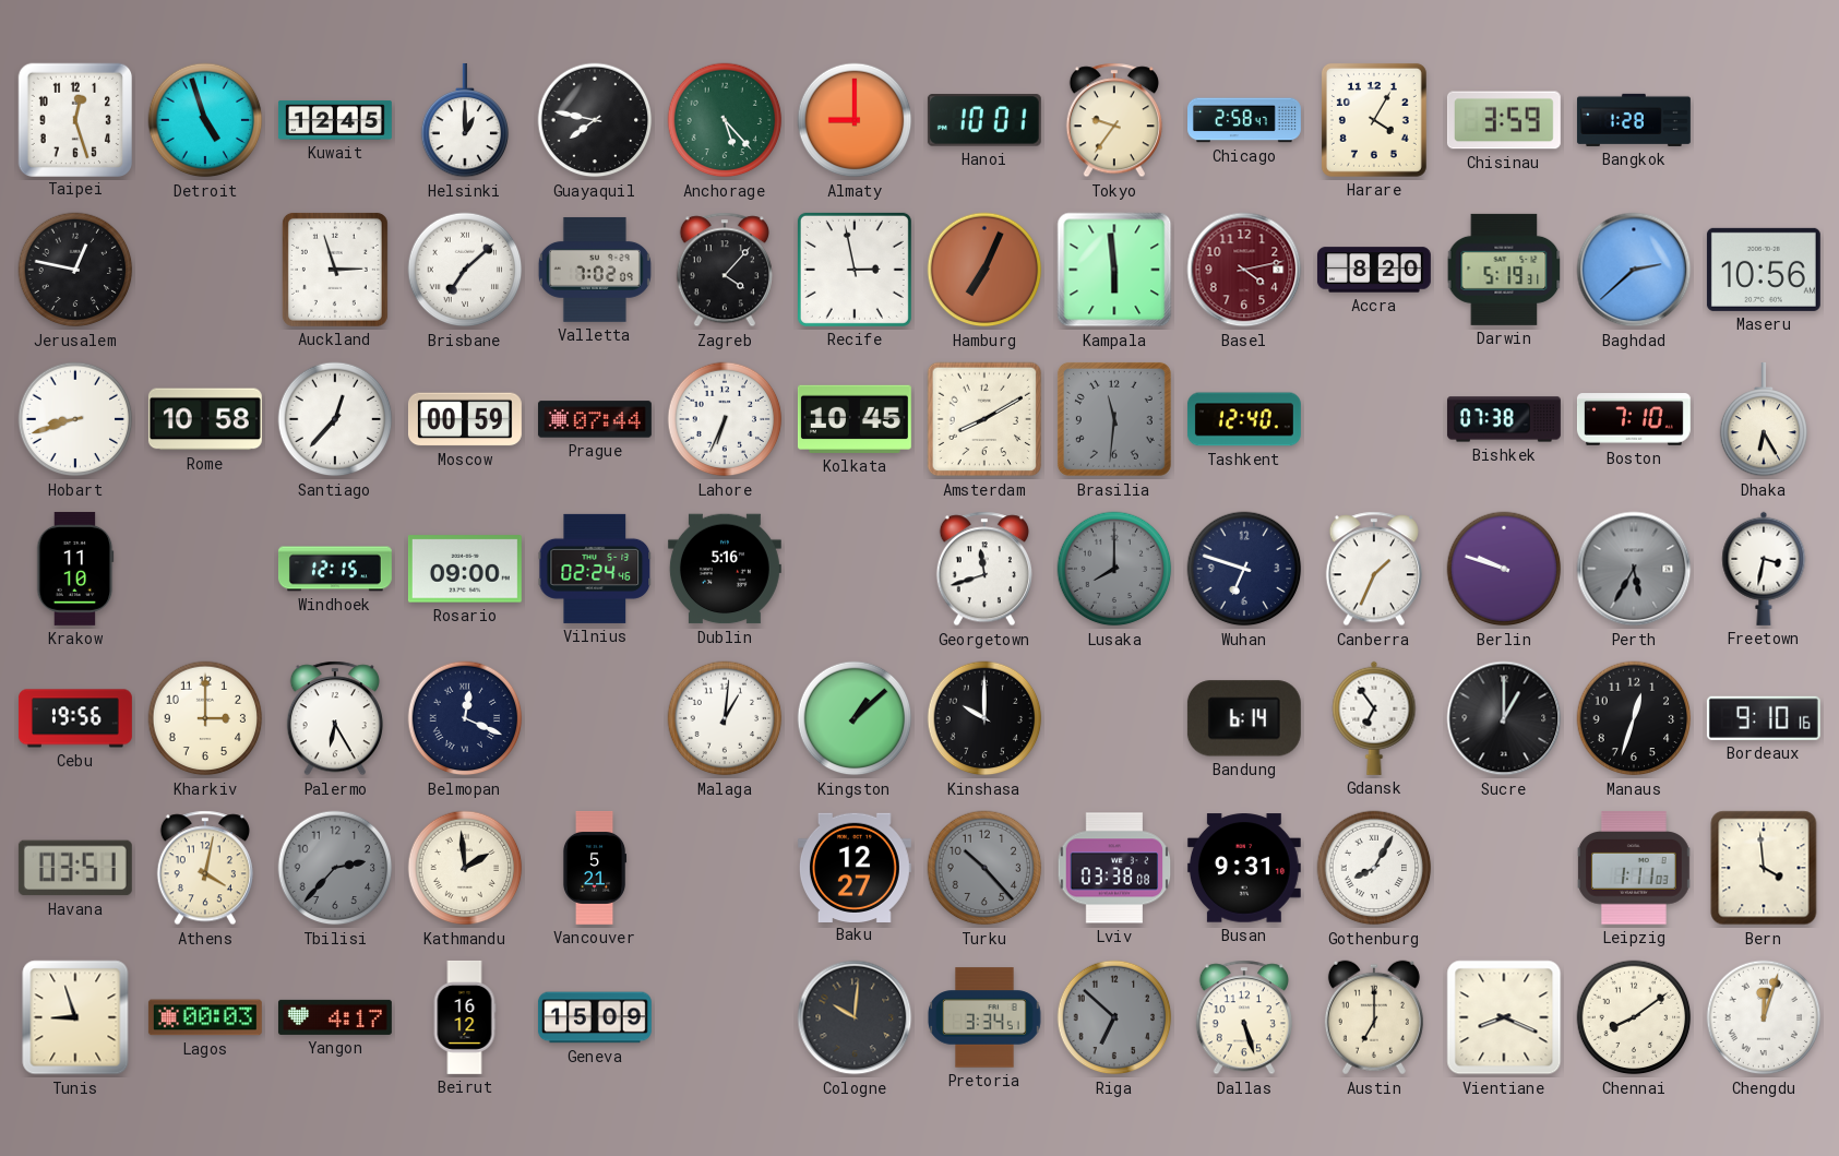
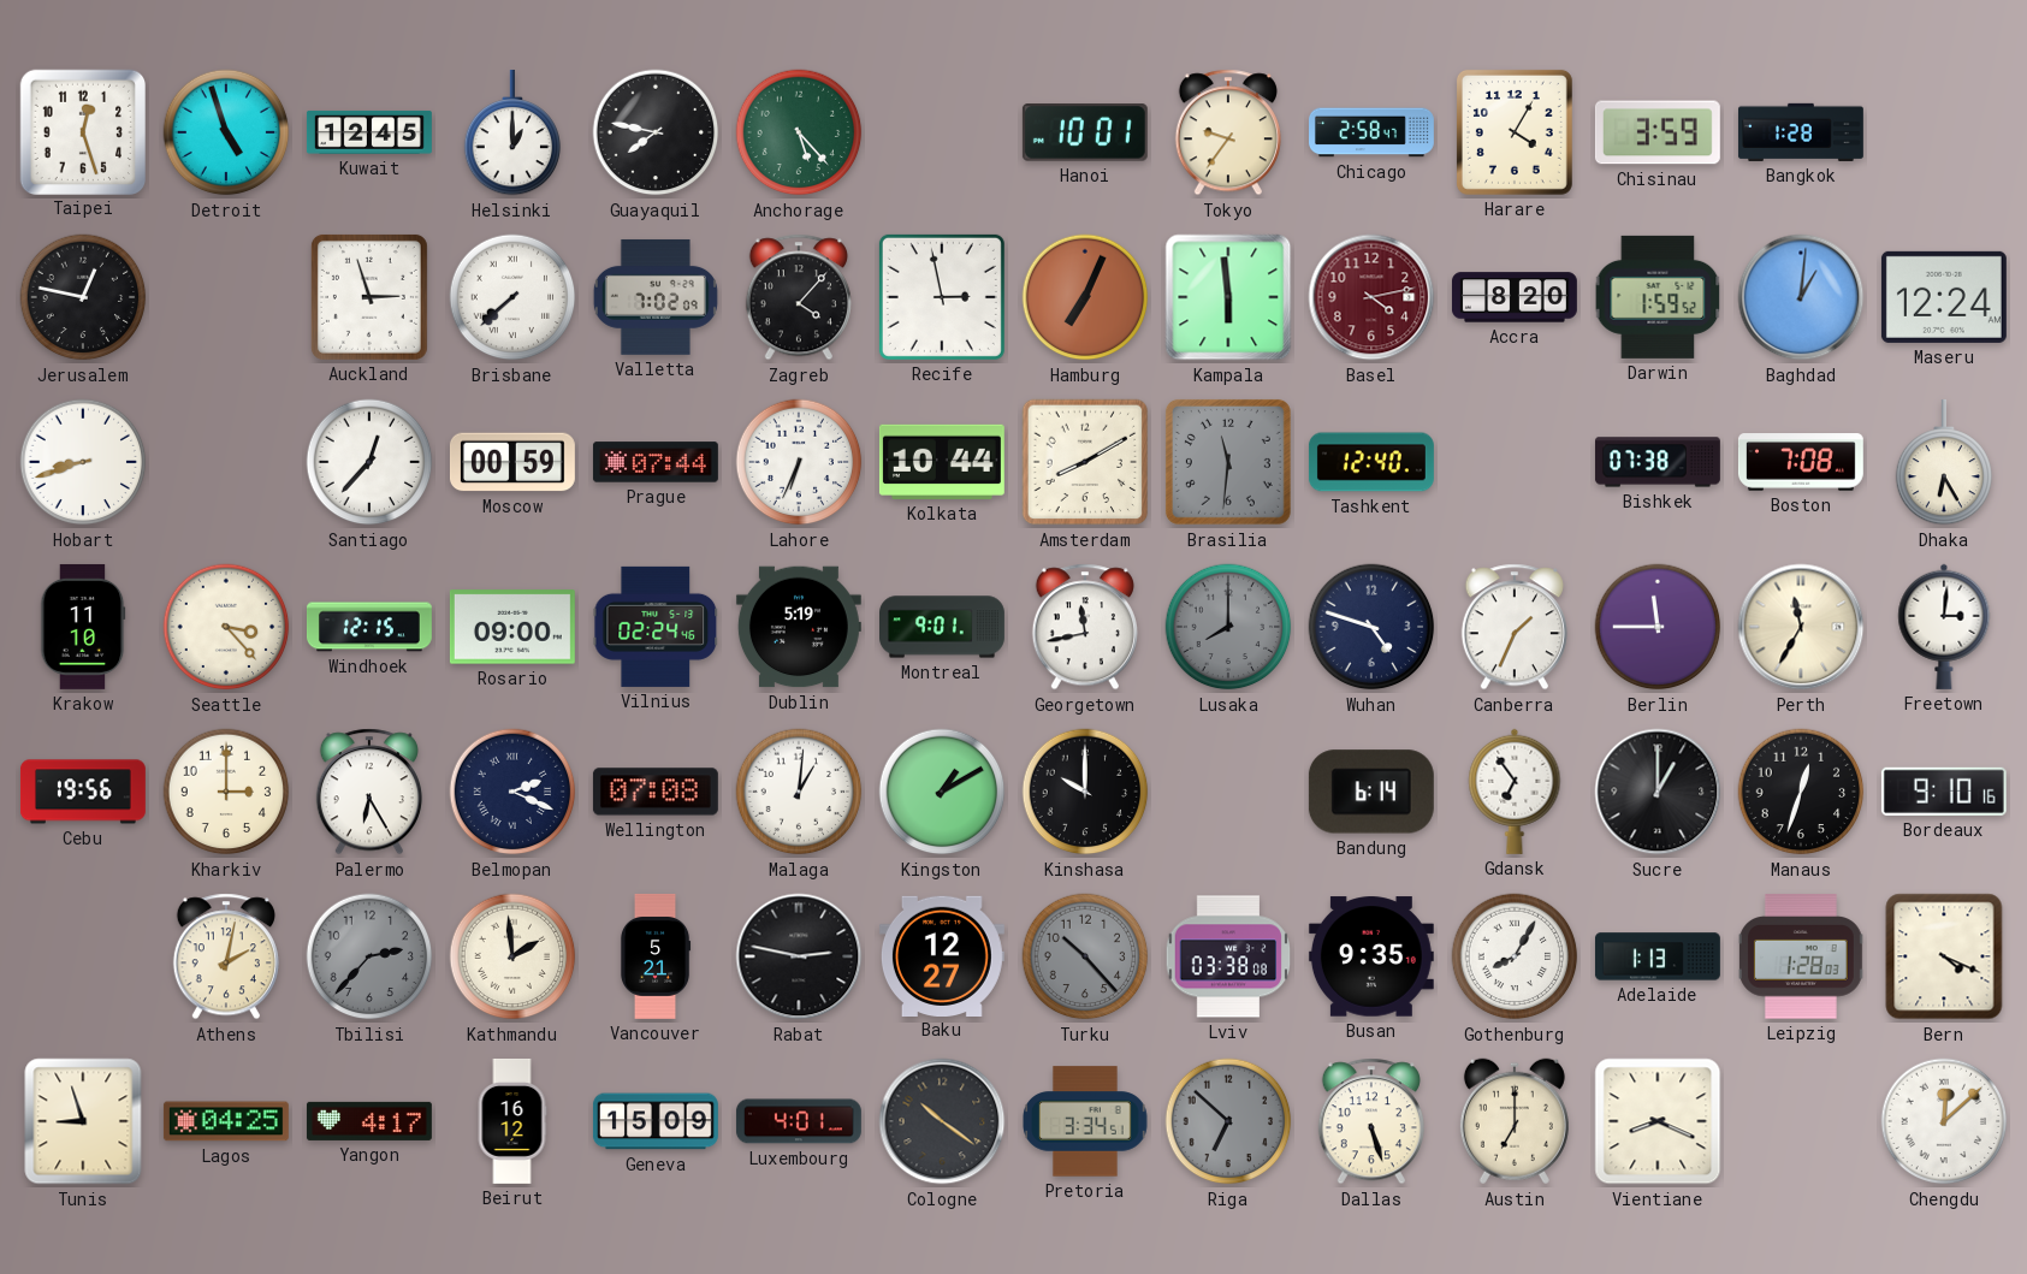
Almaty: 9:00 -> none (855, 120)
Brisbane: 7:08 -> 7:38 (512, 297)
Darwin: 5:19 -> 1:59 (1658, 297)
Baghdad: 2:38 -> 1:01 (1801, 297)
Maseru: 10:56 -> 12:24 (1944, 297)
Rome: 10:58 -> none (205, 419)
Kolkata: 10:45 -> 10:44 (942, 462)
Boston: 7:10 -> 7:08 (1801, 462)
Seattle: none -> 3:23 (226, 627)
Dublin: 5:16 -> 5:19 (799, 627)
Montreal: none -> 9:01 (943, 627)
Georgetown: 11:42 -> 11:43 (1085, 627)
Wuhan: 6:48 -> 4:48 (1371, 627)
Berlin: 9:48 -> 11:45 (1658, 627)
Perth: 5:35 -> 11:35 (1801, 627)
Perth dial: grey -> cream (1801, 627)
Freetown: 3:32 -> 3:01 (1944, 627)
Belmopan: 12:19 -> 2:19 (512, 792)
Wellington: none -> 07:08 (656, 792)
Kingston: 1:08 -> 1:10 (942, 792)
Havana: 03:51 -> none (75, 868)
Athens: 4:02 -> 2:02 (226, 956)
Rabat: none -> 2:47 (799, 956)
Busan: 9:31 -> 9:35 (1371, 956)
Adelaide: none -> 1:13 (1658, 956)
Leipzig: 1:11 -> 1:28 (1801, 956)
Bern: 3:59 -> 4:19 (1944, 956)
Lagos: 00:03 -> 04:25 (226, 1121)
Luxembourg: none -> 4:01 (799, 1121)
Cologne: 10:01 -> 10:21 (942, 1121)
Chennai: 8:09 -> none (1634, 1017)
Chengdu: 12:03 -> 12:08 (1944, 1121)
